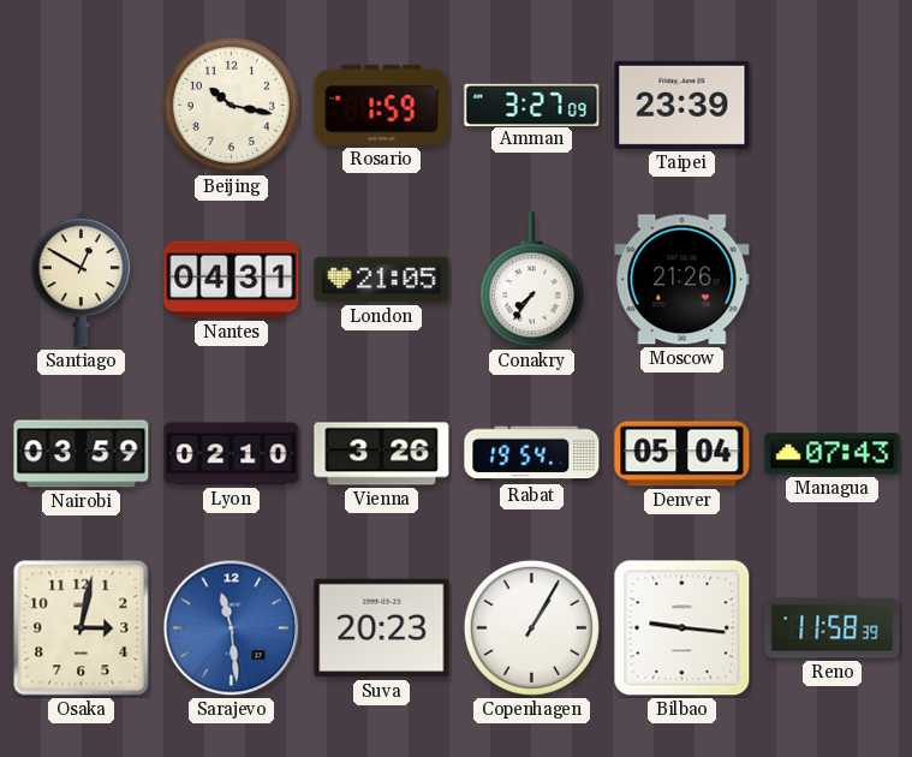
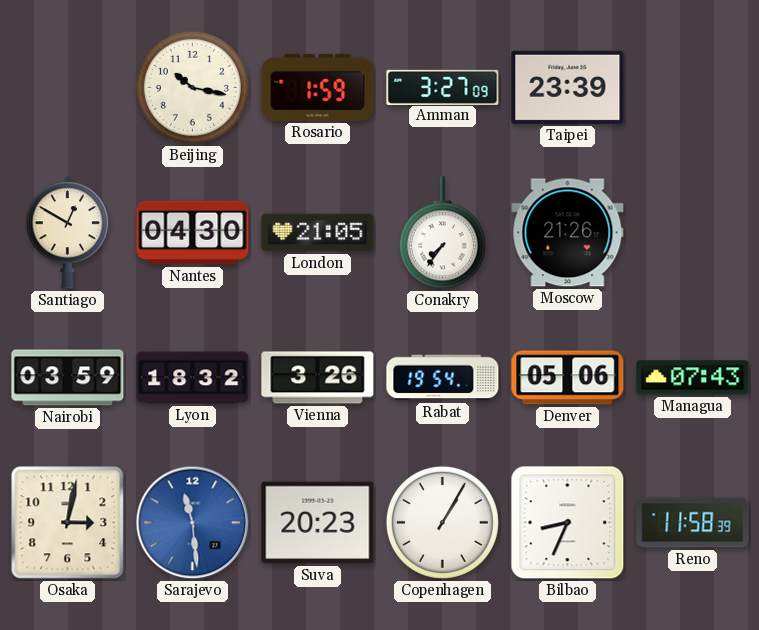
Nantes: 04:31 -> 04:30 (193, 233)
Lyon: 02:10 -> 18:32 (193, 378)
Denver: 05:04 -> 05:06 (568, 378)
Bilbao: 9:16 -> 8:34 (568, 523)
